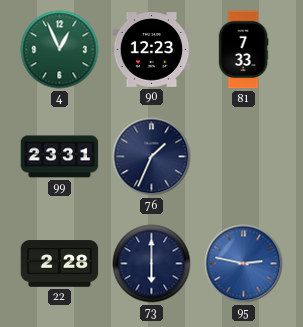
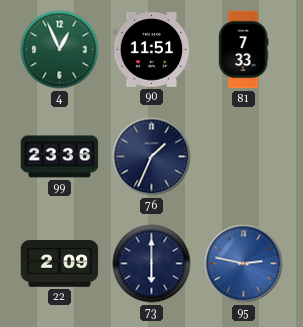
90: 12:23 -> 11:51 (152, 50)
99: 23:31 -> 23:36 (60, 157)
22: 2:28 -> 2:09 (60, 264)
